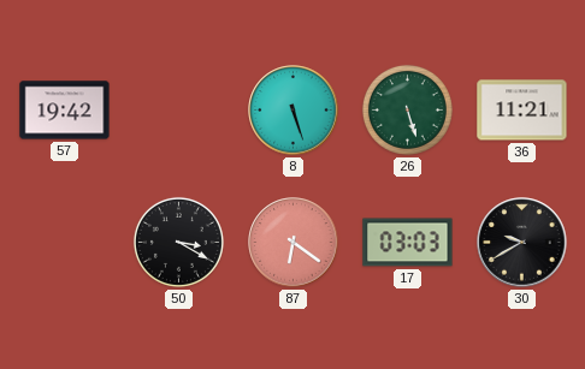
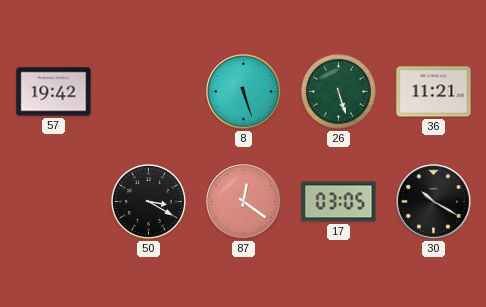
87: 6:21 -> 12:21 (244, 202)
17: 03:03 -> 03:05 (339, 202)
30: 9:40 -> 10:20 (434, 202)
